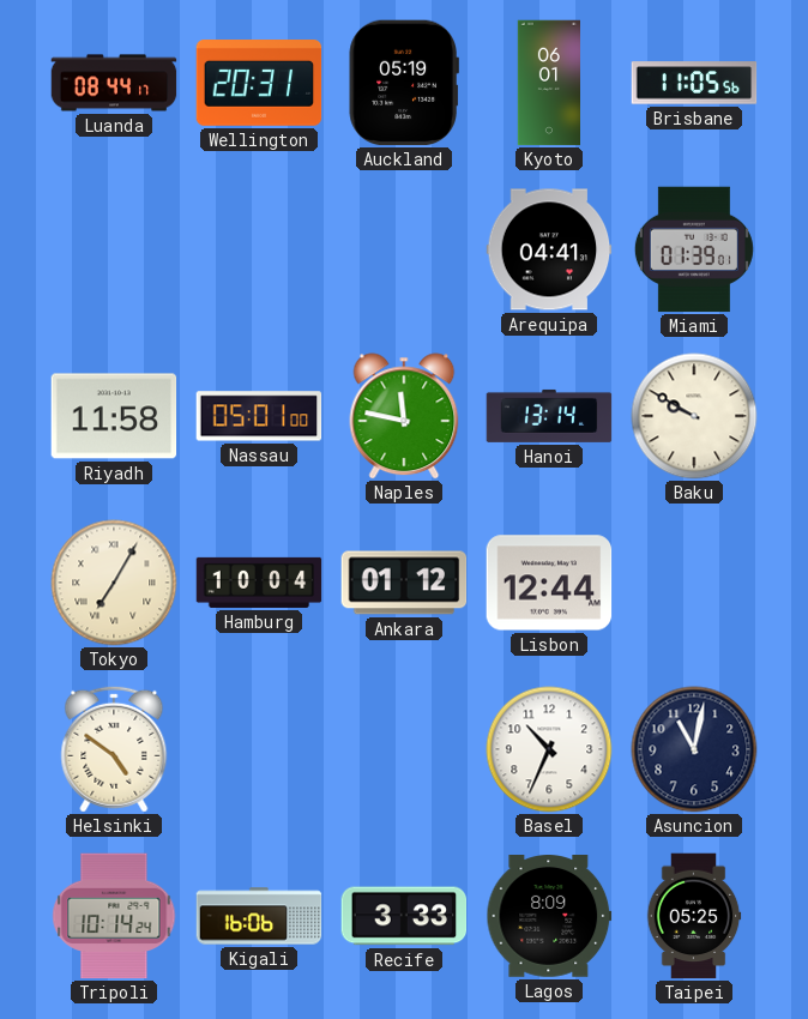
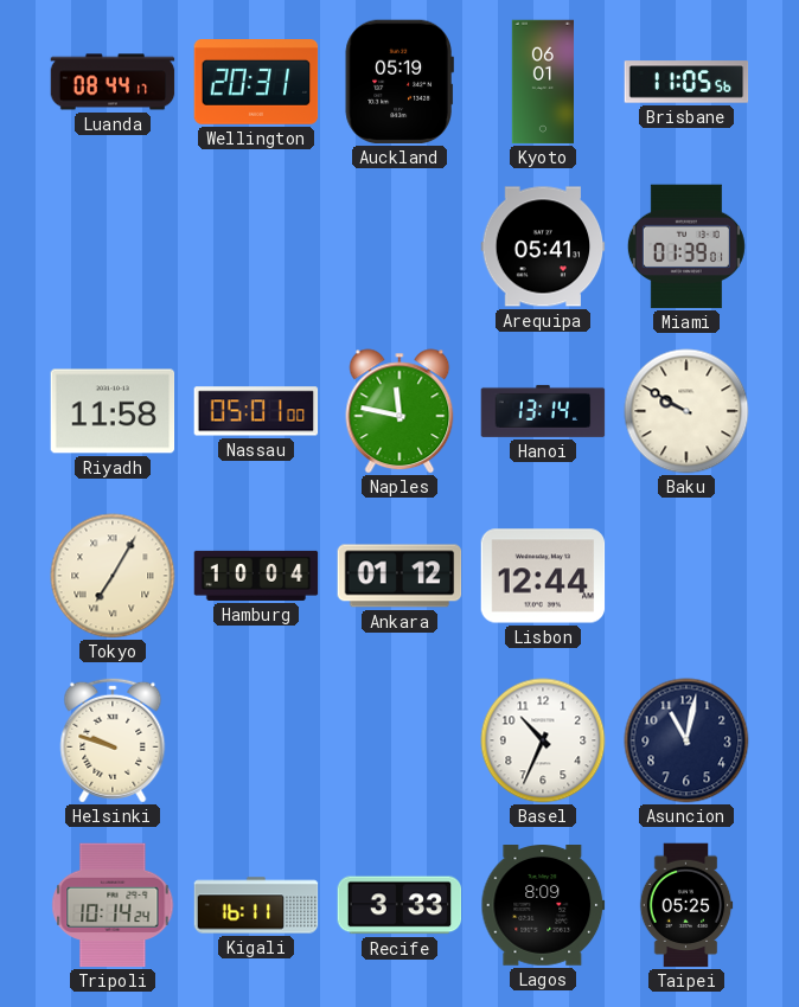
Arequipa: 04:41 -> 05:41 (543, 246)
Helsinki: 4:51 -> 9:48 (113, 740)
Kigali: 16:06 -> 16:11 (256, 905)
